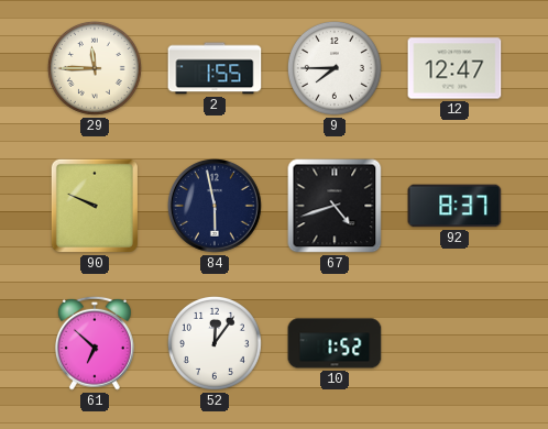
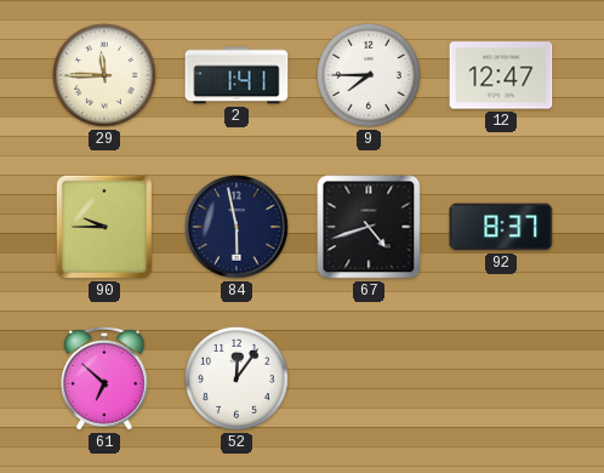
2: 1:55 -> 1:41 (237, 75)
90: 9:49 -> 9:45 (104, 227)
10: 1:52 -> none (335, 343)
